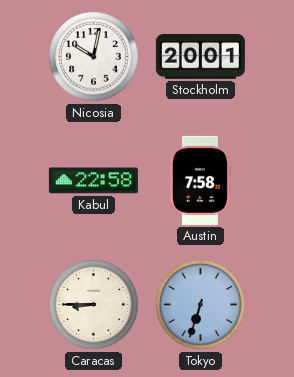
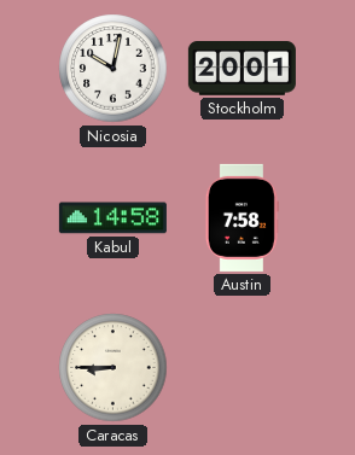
Kabul: 22:58 -> 14:58 (112, 218)
Tokyo: 6:33 -> none (201, 305)
